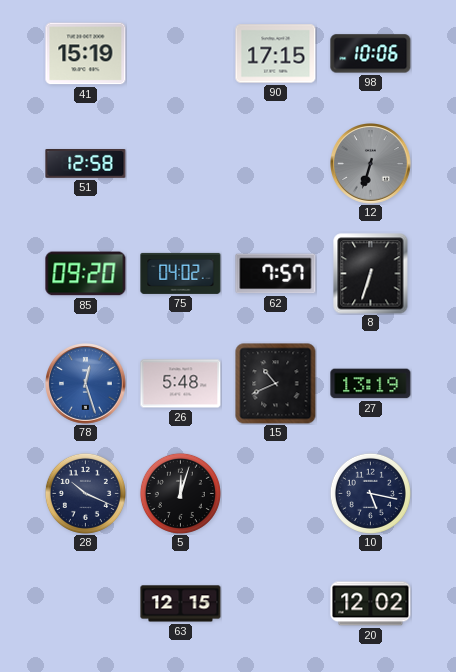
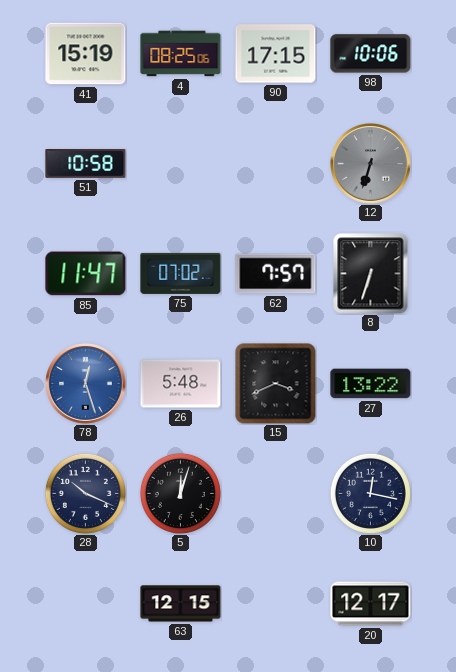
4: none -> 08:25 (181, 54)
51: 12:58 -> 10:58 (86, 164)
85: 09:20 -> 11:47 (86, 274)
75: 04:02 -> 07:02 (181, 273)
15: 10:41 -> 3:41 (276, 384)
27: 13:19 -> 13:22 (371, 384)
10: 5:17 -> 12:17 (370, 493)
20: 12:02 -> 12:17 (371, 604)
